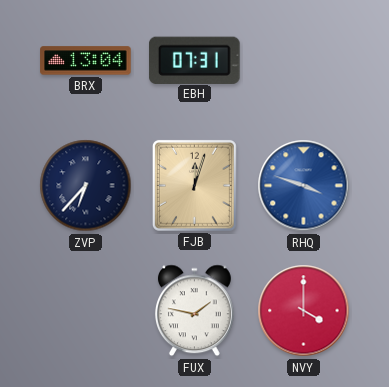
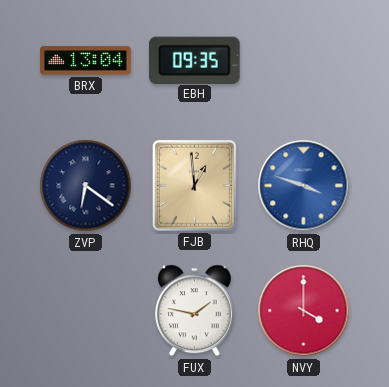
EBH: 07:31 -> 09:35 (195, 60)
ZVP: 6:37 -> 6:21 (86, 186)
FJB: 12:03 -> 12:59 (194, 185)
